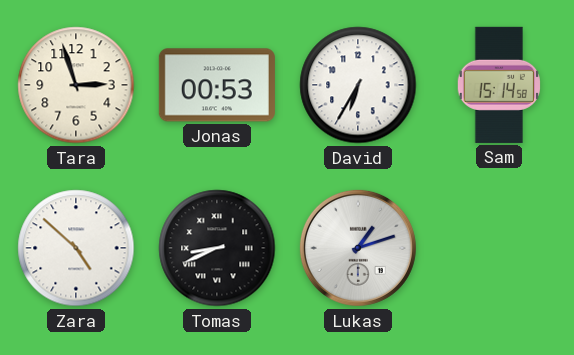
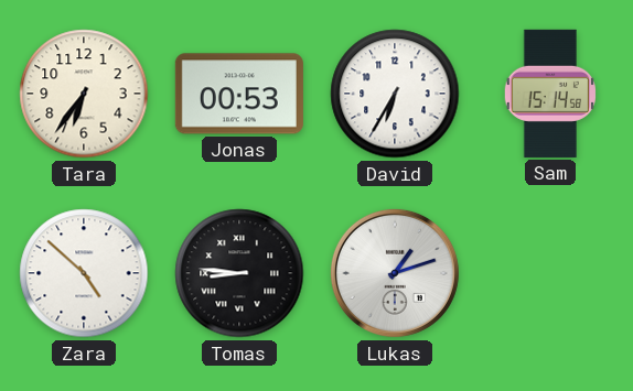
Tara: 2:57 -> 6:36 (84, 94)
Tomas: 8:41 -> 8:46 (239, 273)
